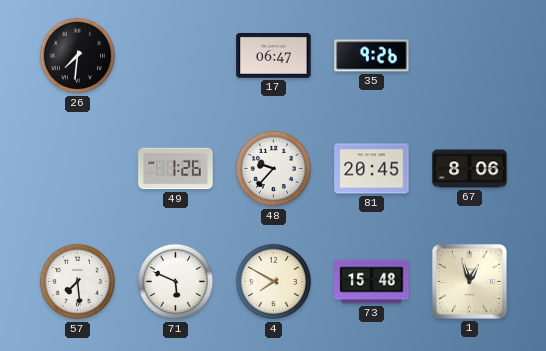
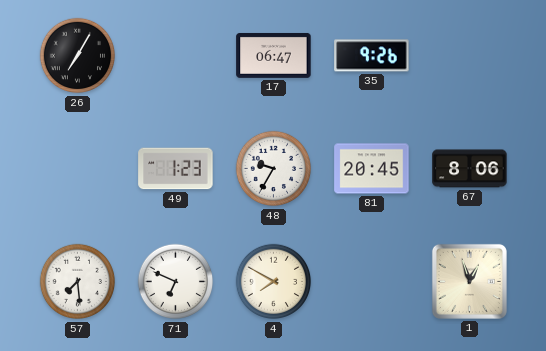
26: 7:31 -> 7:05 (78, 56)
49: 1:26 -> 1:23 (176, 169)
48: 9:37 -> 9:35 (274, 169)
71: 5:49 -> 6:49 (176, 282)
73: 15:48 -> none (372, 282)
